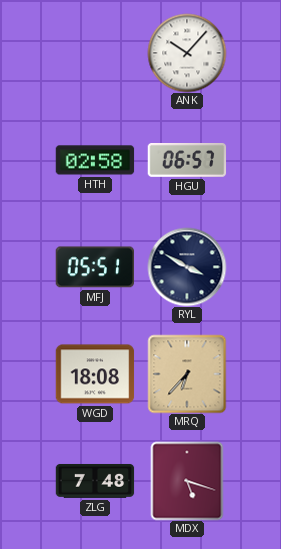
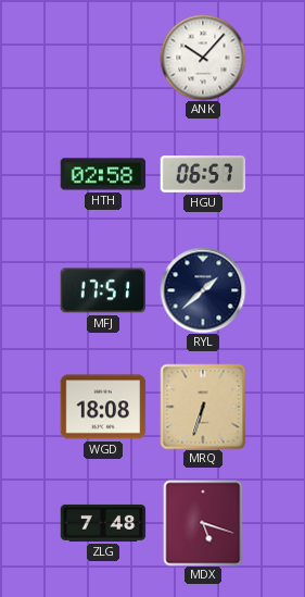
MFJ: 05:51 -> 17:51 (102, 290)
RYL: 3:50 -> 1:38 (203, 290)
MRQ: 6:37 -> 6:33 (203, 407)
